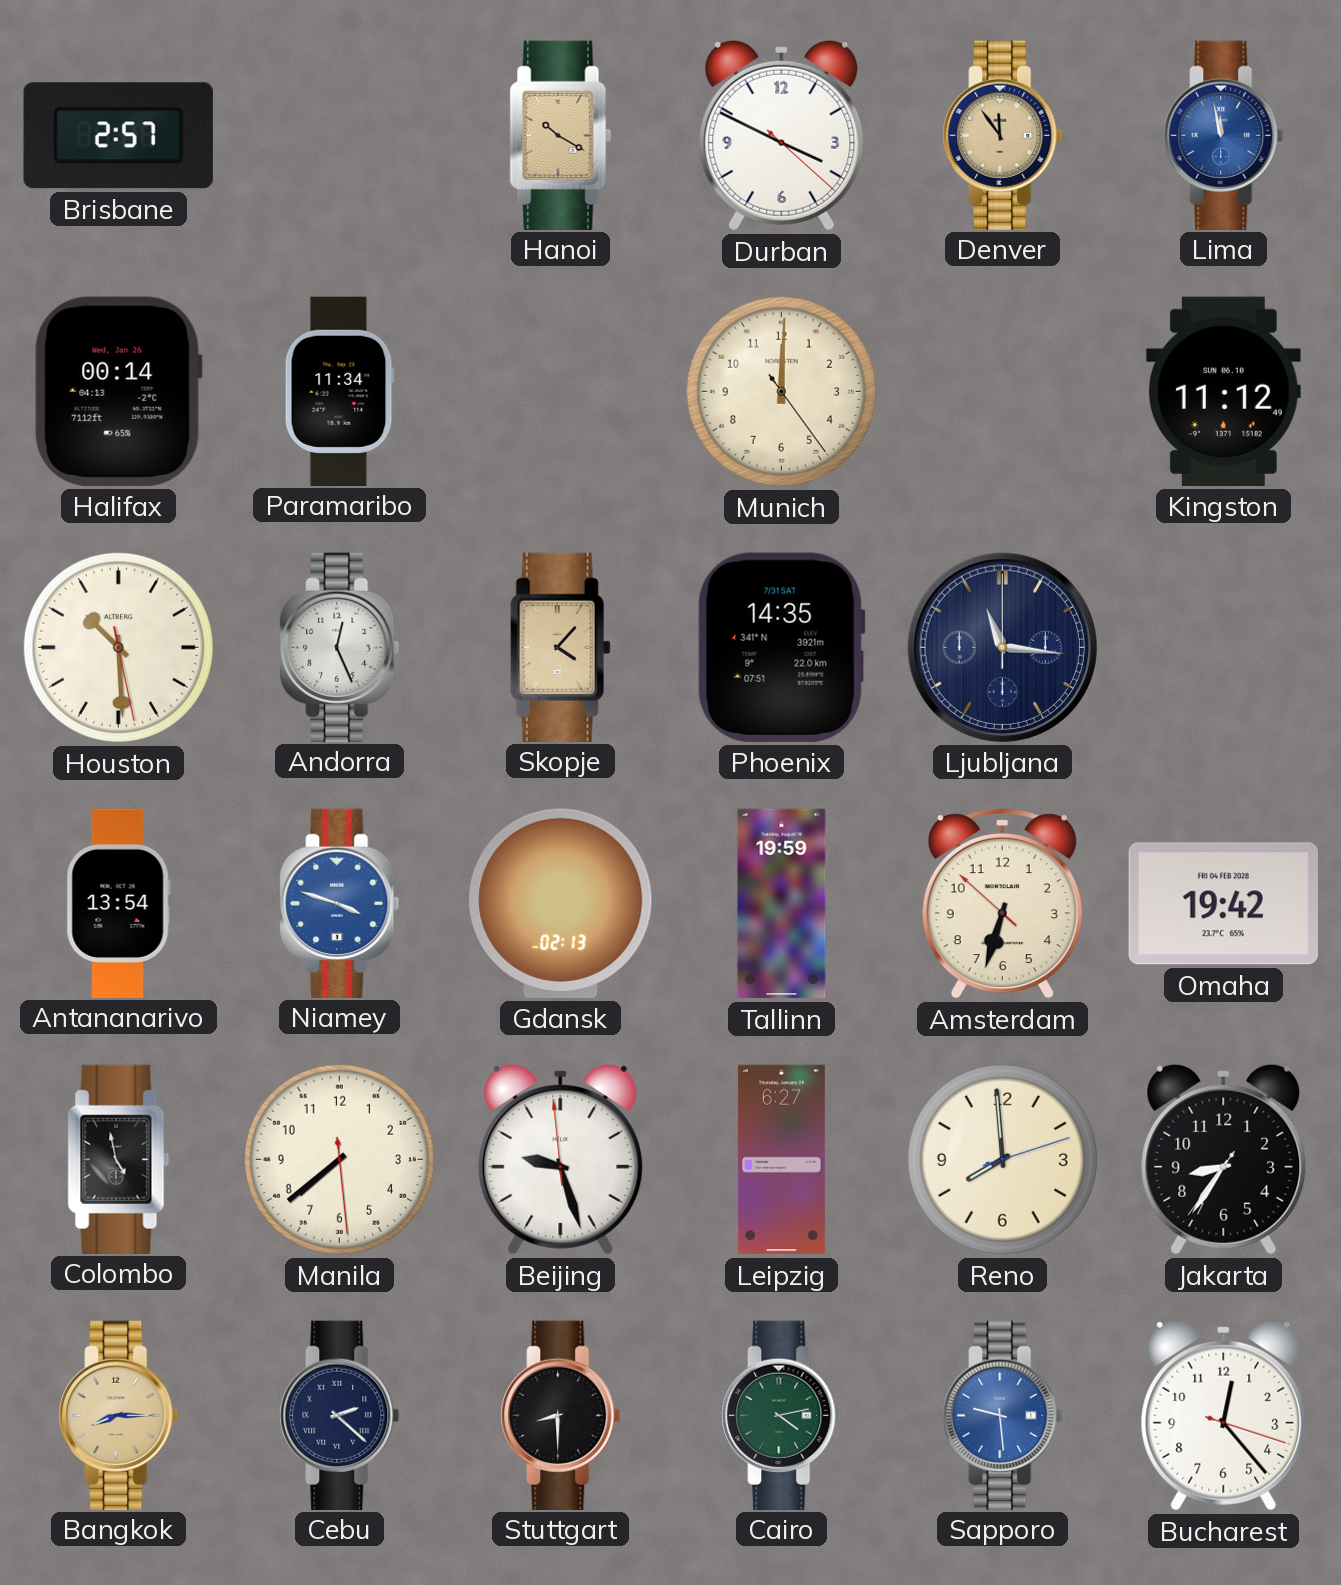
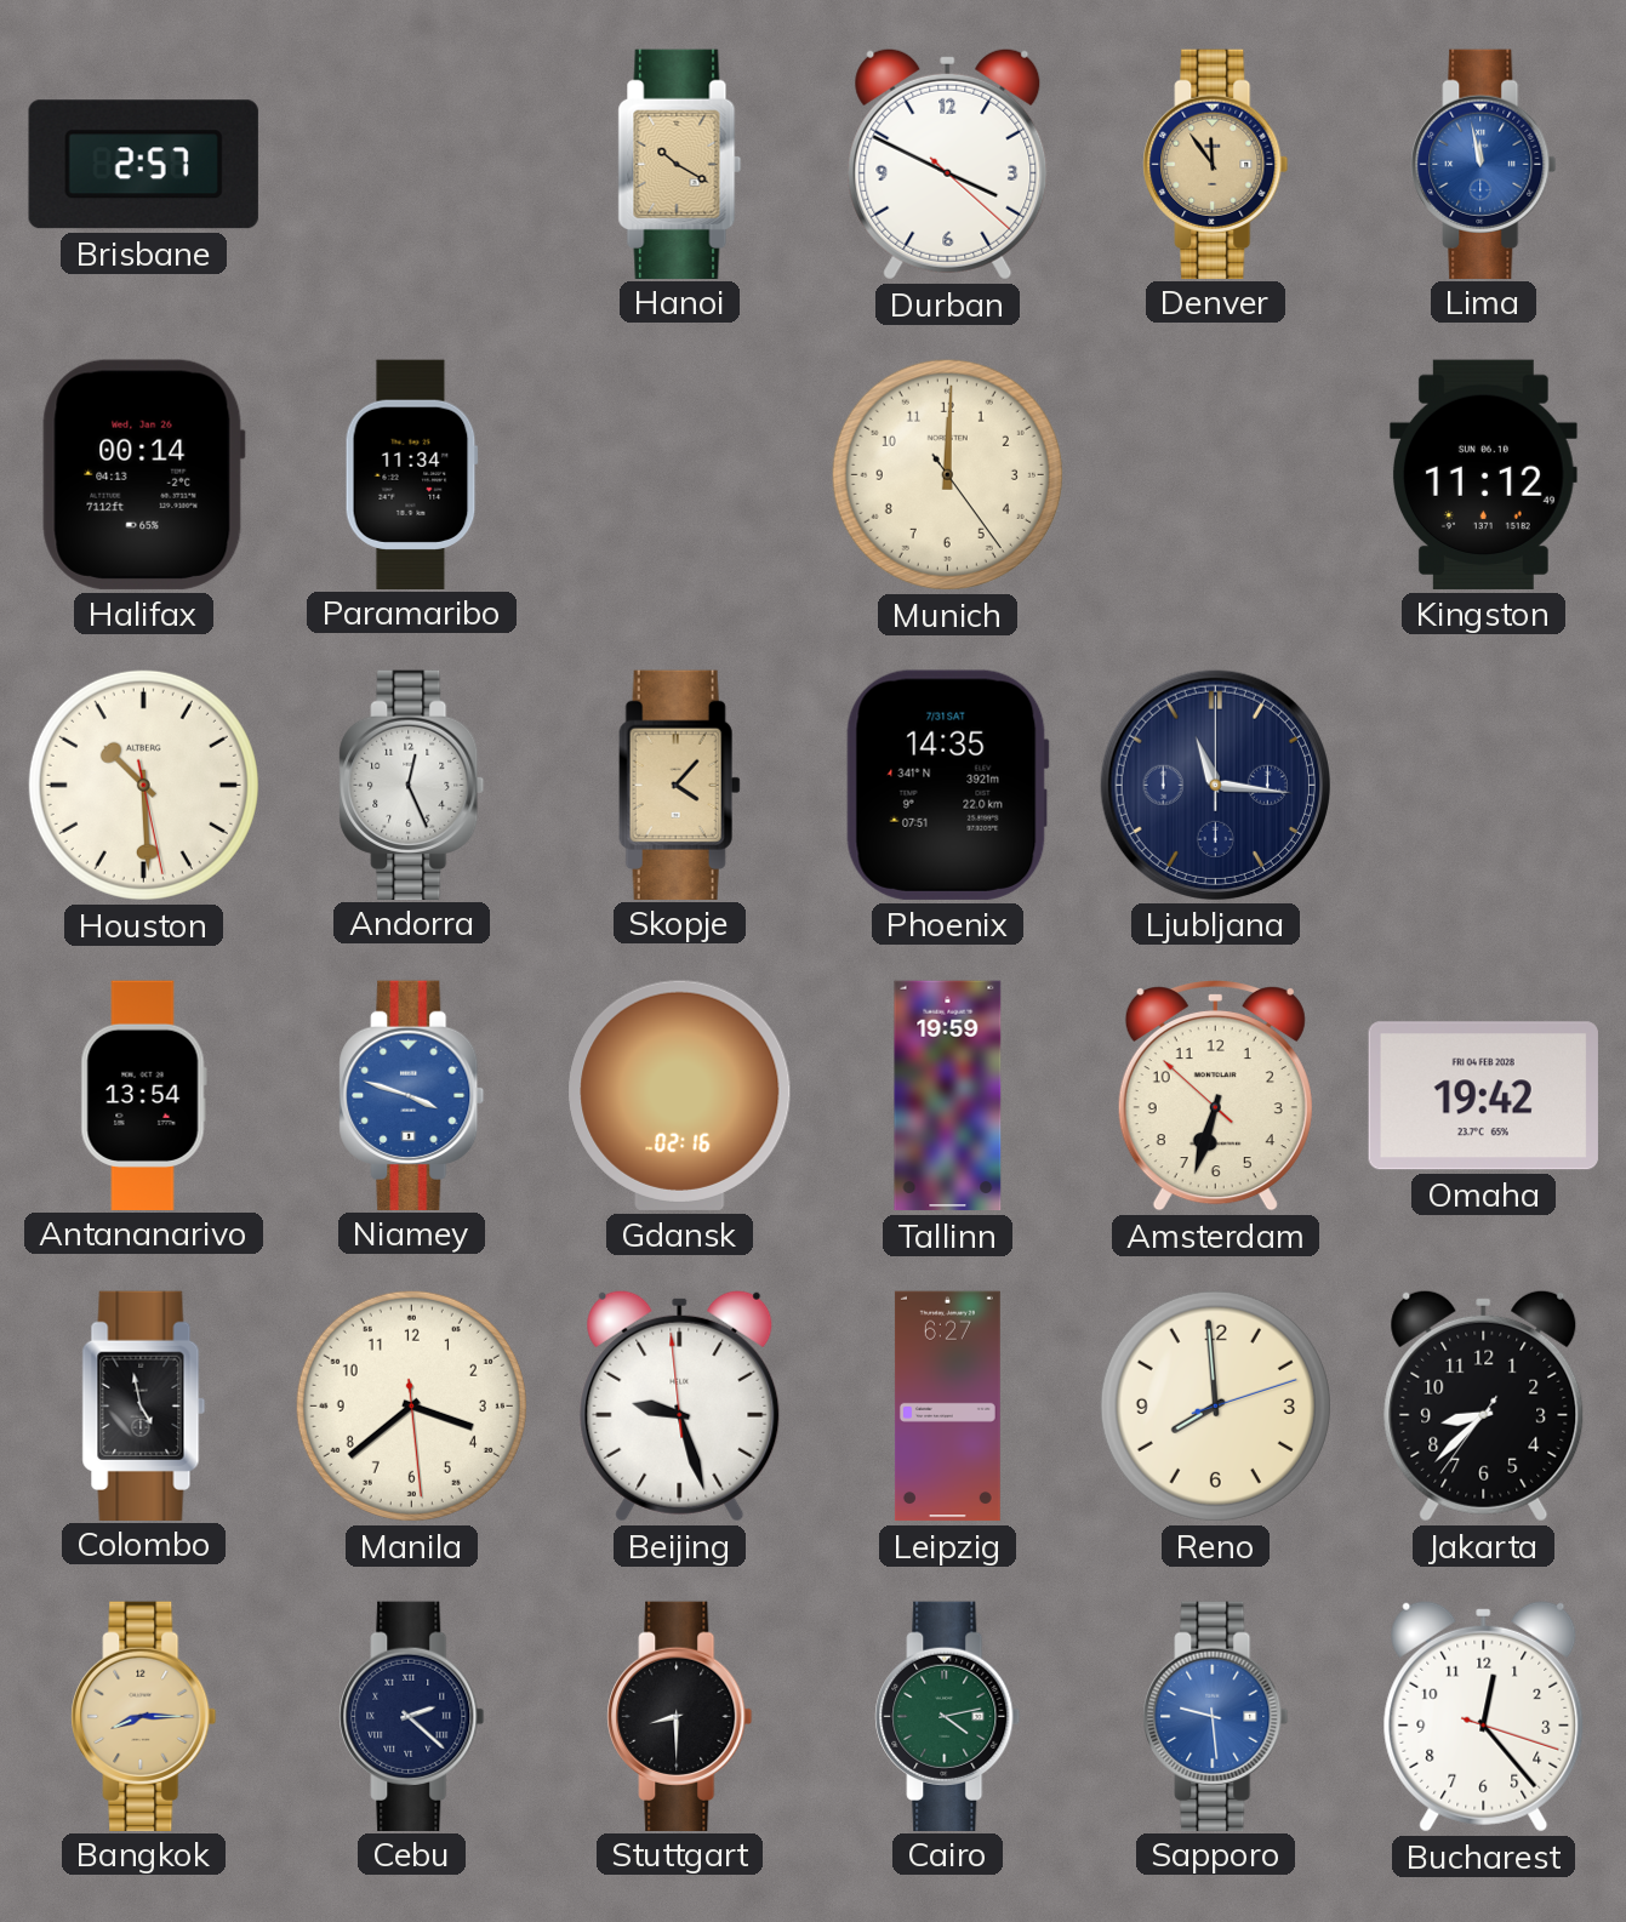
Gdansk: 02:13 -> 02:16 (680, 1095)
Manila: 7:38 -> 3:38 (411, 1405)
Jakarta: 8:35 -> 8:37 (1484, 1405)
